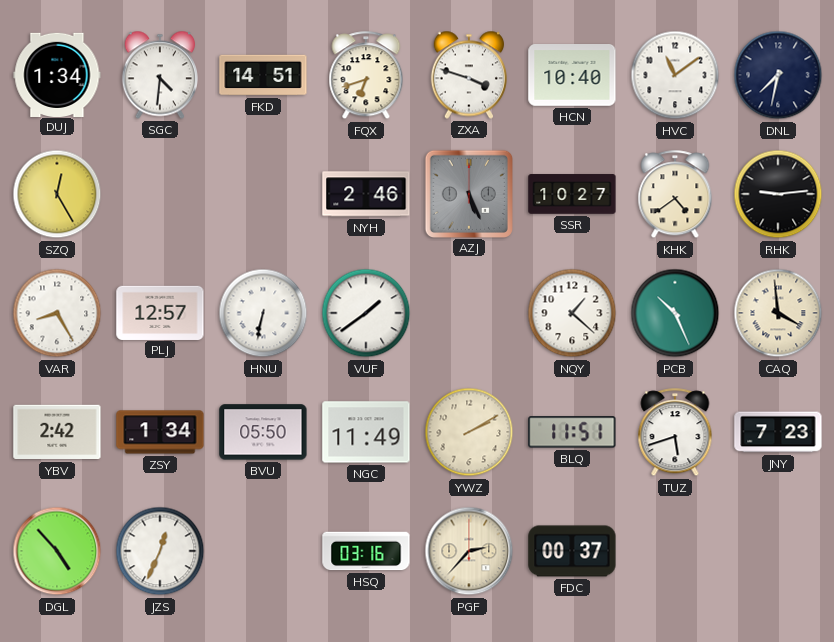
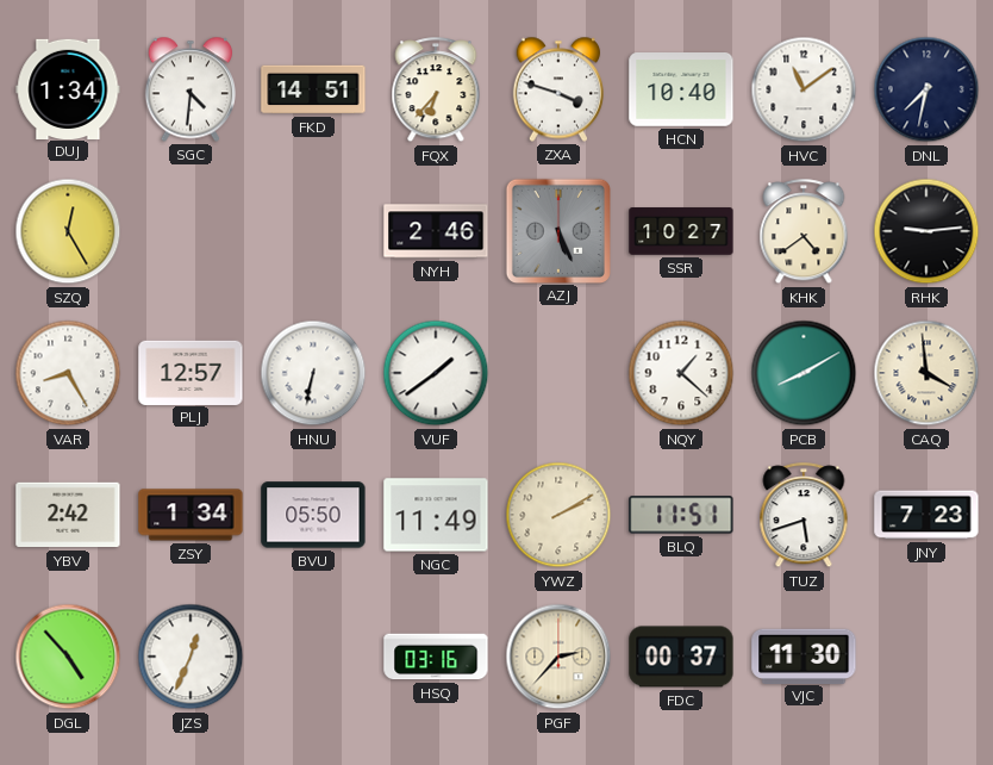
FQX: 6:42 -> 6:37 (436, 91)
PCB: 10:26 -> 8:10 (804, 373)
VJC: none -> 11:30 (804, 655)
